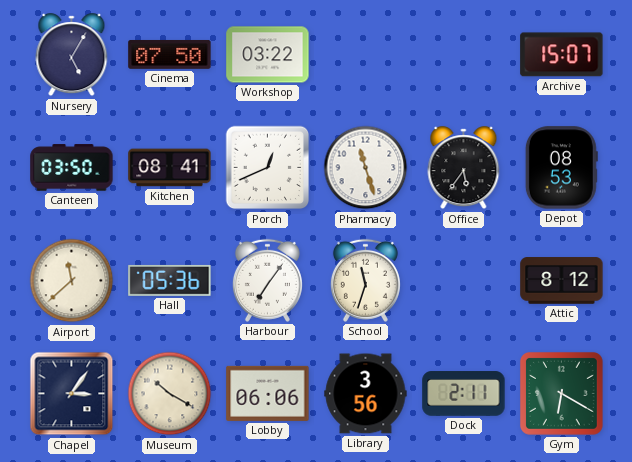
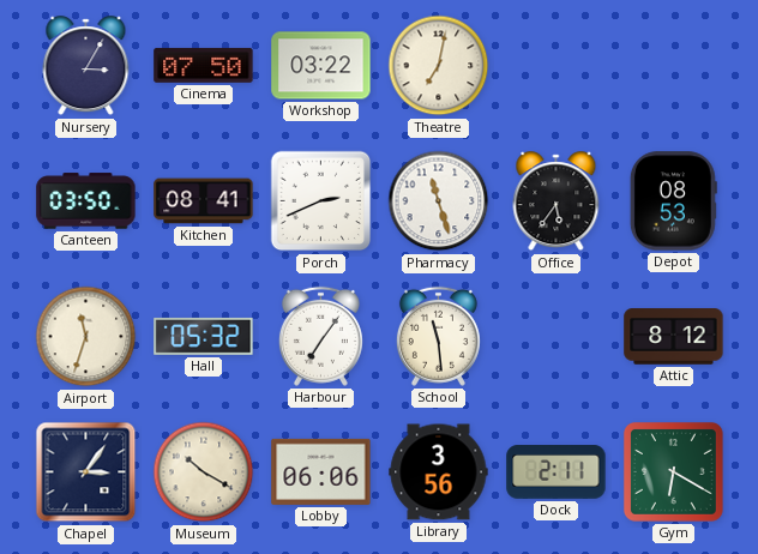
Nursery: 5:05 -> 3:05 (86, 66)
Theatre: none -> 7:02 (439, 66)
Archive: 15:07 -> none (562, 55)
Porch: 12:41 -> 2:41 (321, 201)
Airport: 11:38 -> 11:33 (86, 337)
Hall: 05:36 -> 05:32 (204, 336)
School: 11:33 -> 11:29 (438, 336)
